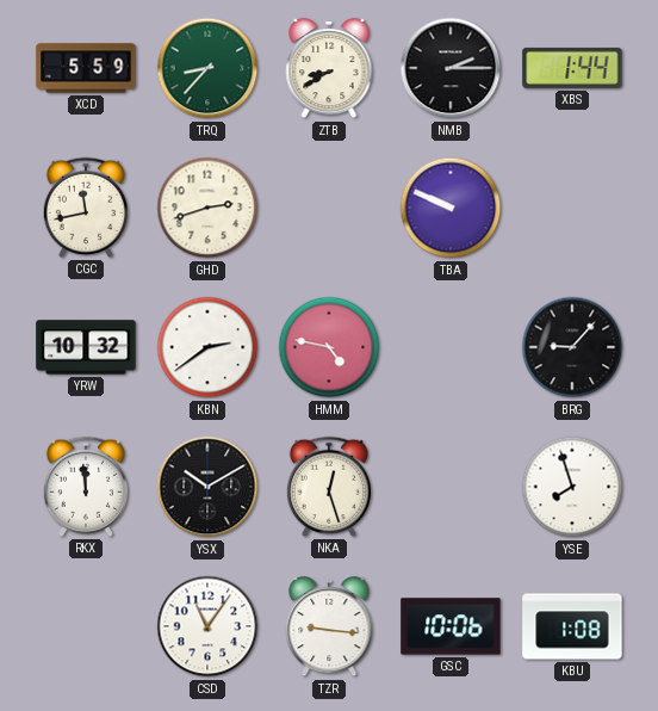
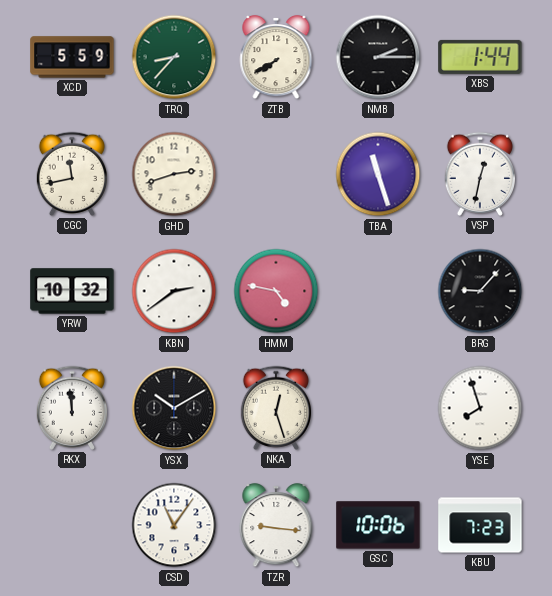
ZTB: 8:40 -> 7:40 (276, 57)
TBA: 9:49 -> 11:27 (378, 174)
VSP: none -> 12:32 (479, 174)
KBU: 1:08 -> 7:23 (480, 525)
